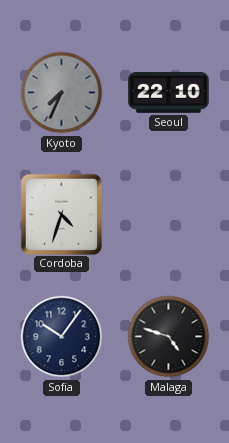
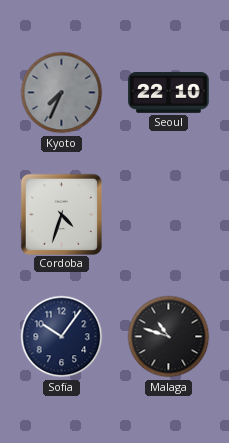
Malaga: 4:48 -> 10:48 (169, 337)
